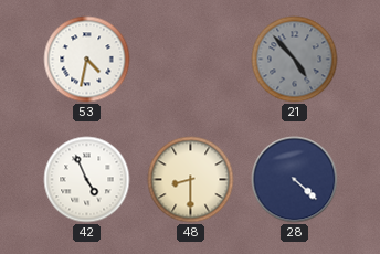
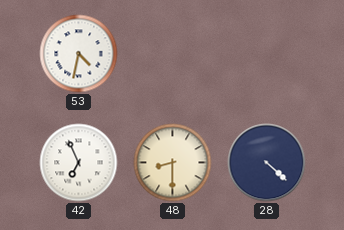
21: 4:53 -> none (295, 60)
42: 4:56 -> 6:56 (79, 163)
